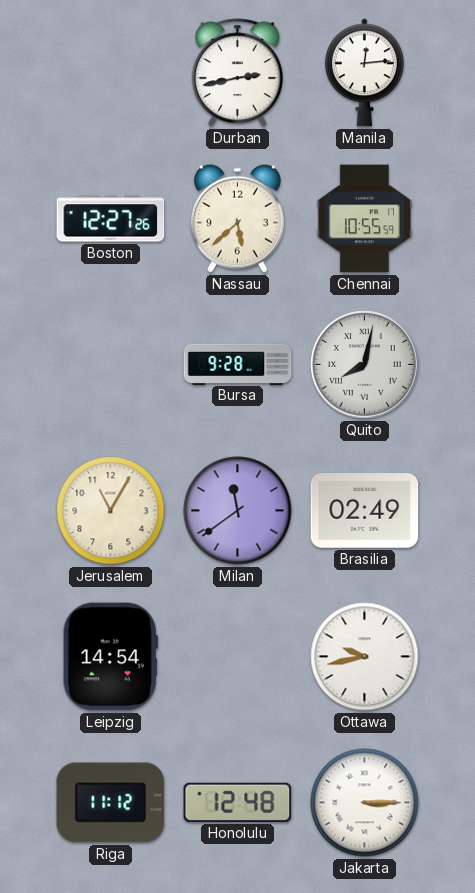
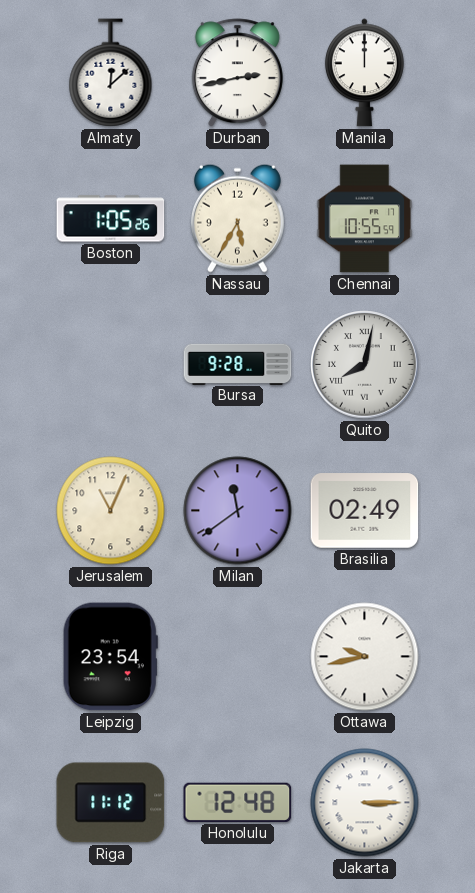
Almaty: none -> 12:08 (111, 73)
Manila: 12:14 -> 12:00 (364, 73)
Boston: 12:27 -> 1:05 (111, 219)
Nassau: 5:38 -> 5:35 (237, 218)
Jerusalem: 11:05 -> 11:04 (111, 511)
Leipzig: 14:54 -> 23:54 (110, 657)
